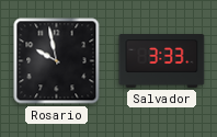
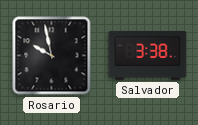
Salvador: 3:33 -> 3:38 (148, 56)
